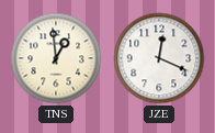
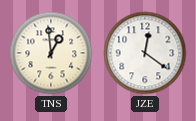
JZE: 12:19 -> 12:21 (145, 53)
